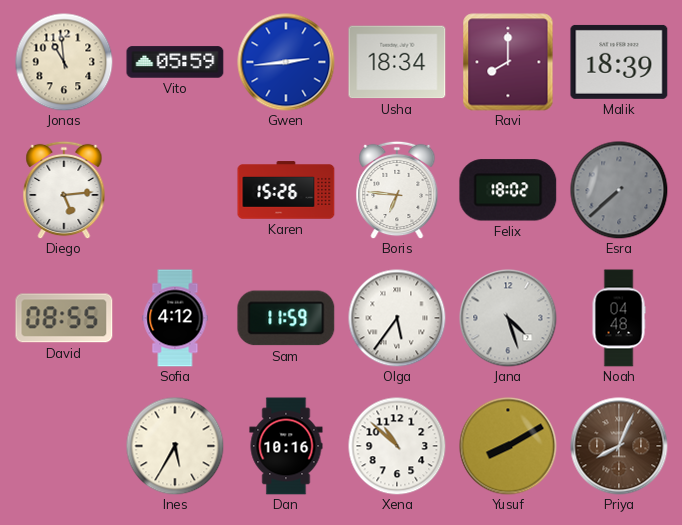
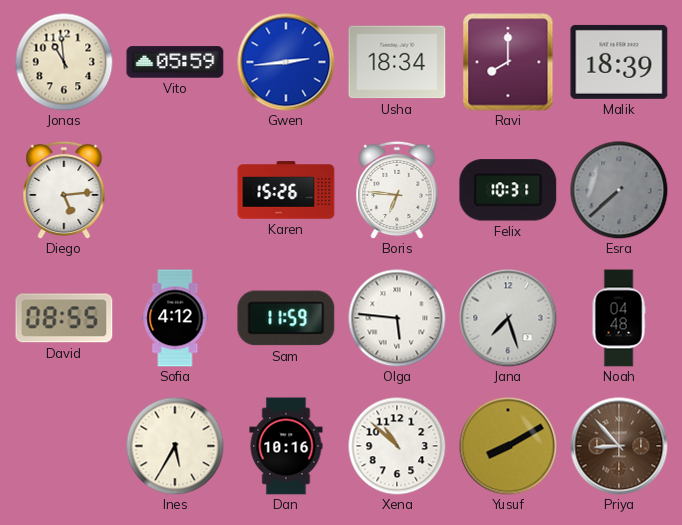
Felix: 18:02 -> 10:31 (508, 190)
Olga: 5:36 -> 5:46 (397, 318)
Jana: 4:27 -> 7:27 (508, 318)
Priya: 8:04 -> 8:53 (619, 446)
